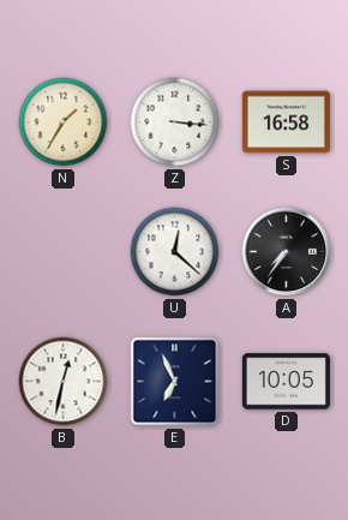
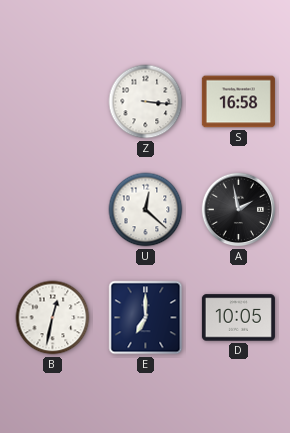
N: 1:35 -> none (64, 122)
A: 7:36 -> 1:58 (239, 210)
E: 6:56 -> 7:00 (146, 318)
